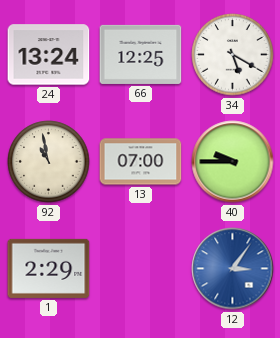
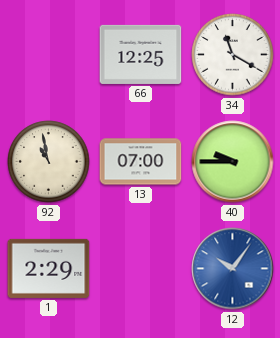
24: 13:24 -> none (49, 55)
34: 5:20 -> 11:20 (233, 55)
12: 3:06 -> 10:06 (233, 269)
